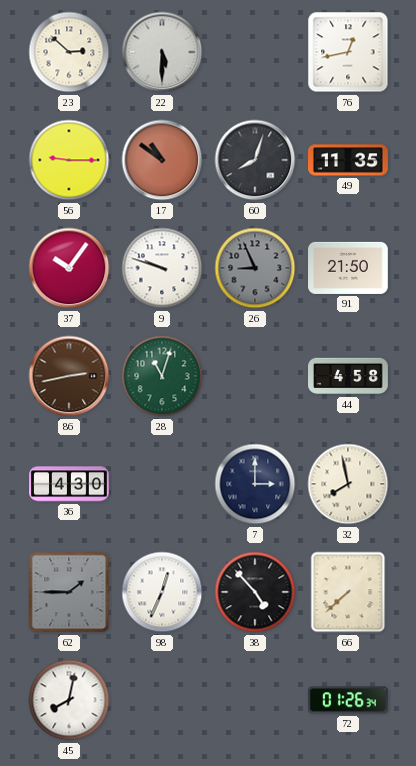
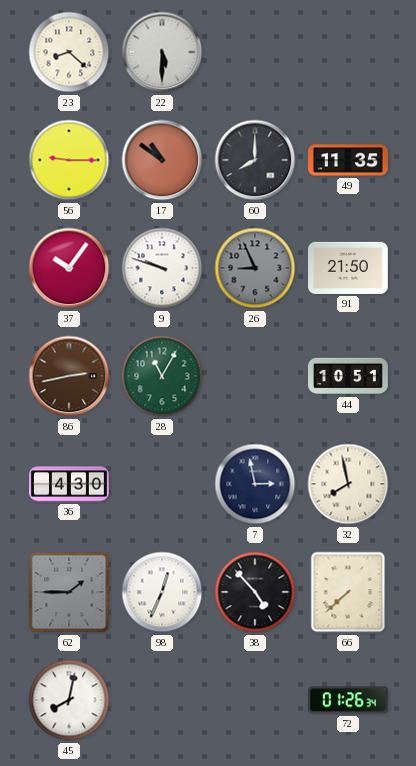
23: 2:52 -> 8:22 (69, 52)
76: 12:43 -> none (348, 52)
60: 8:03 -> 8:00 (255, 160)
28: 11:03 -> 11:05 (162, 376)
44: 4:58 -> 10:51 (349, 376)
7: 3:00 -> 2:58 (255, 484)
